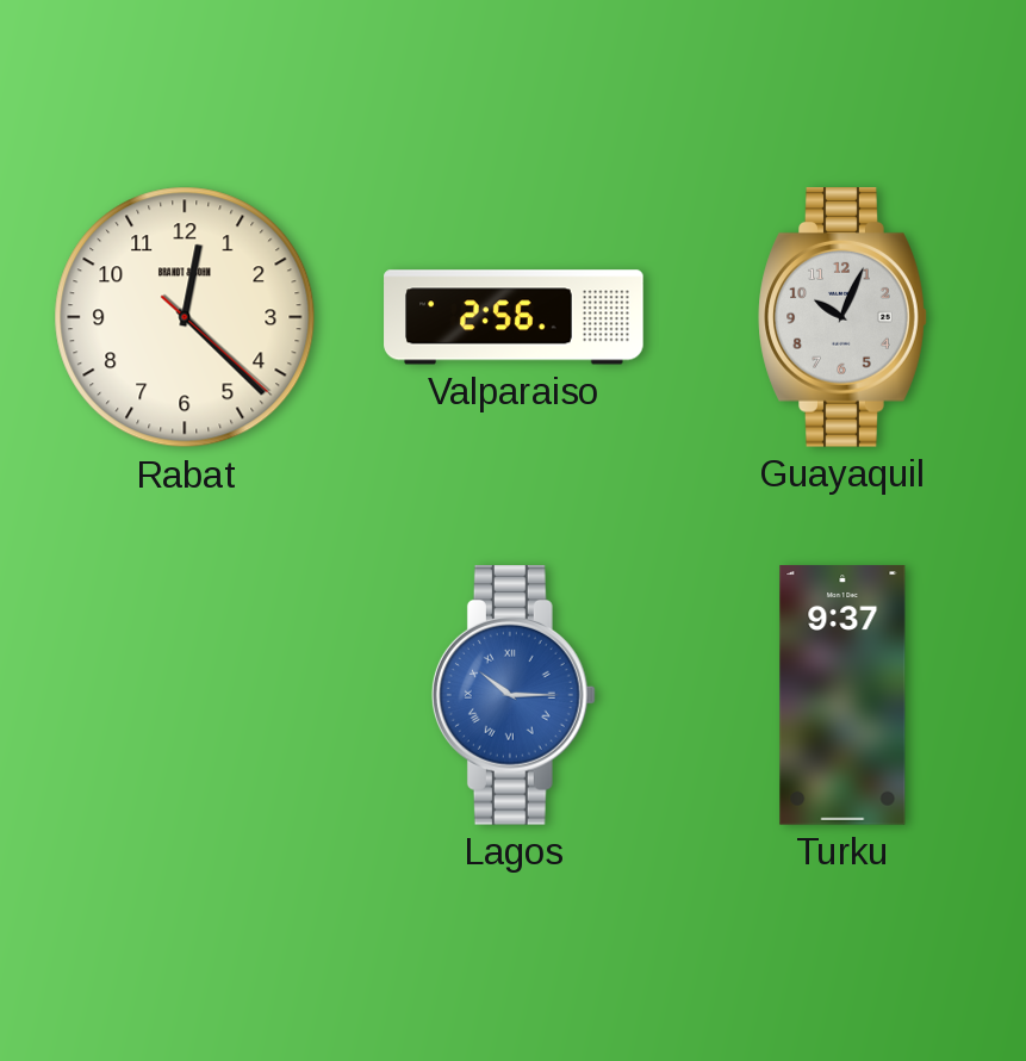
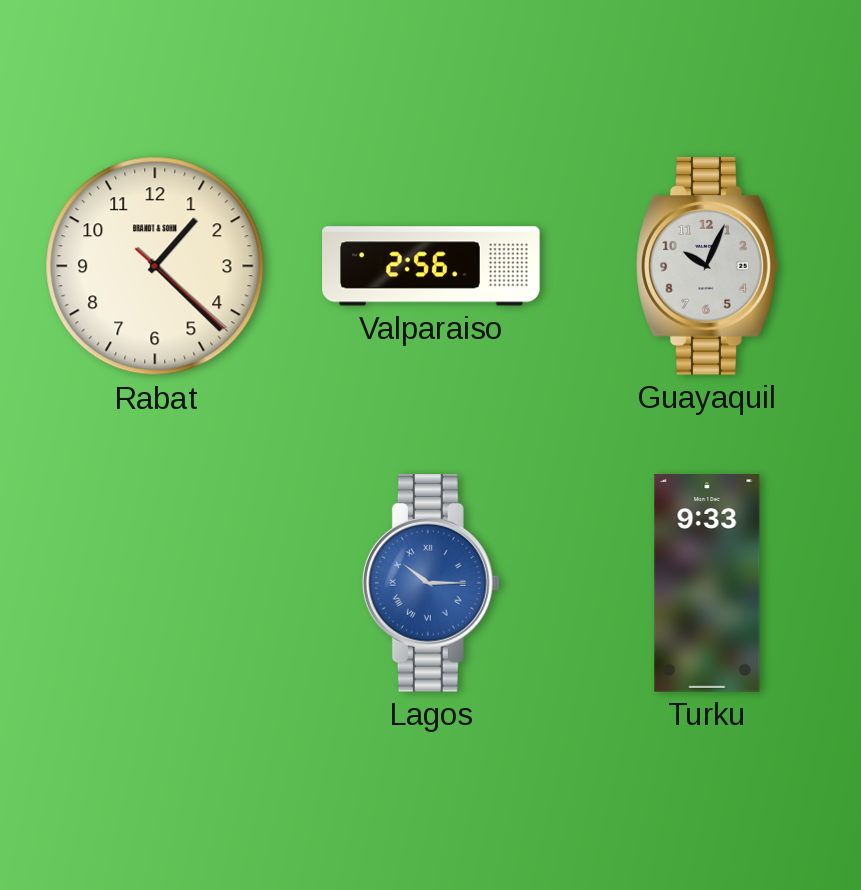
Rabat: 12:22 -> 1:22 (155, 266)
Turku: 9:37 -> 9:33 (707, 583)
